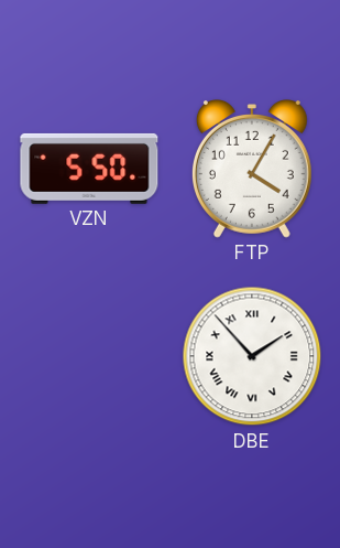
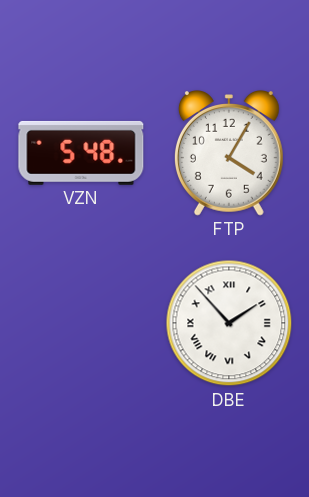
VZN: 5:50 -> 5:48 (81, 153)
